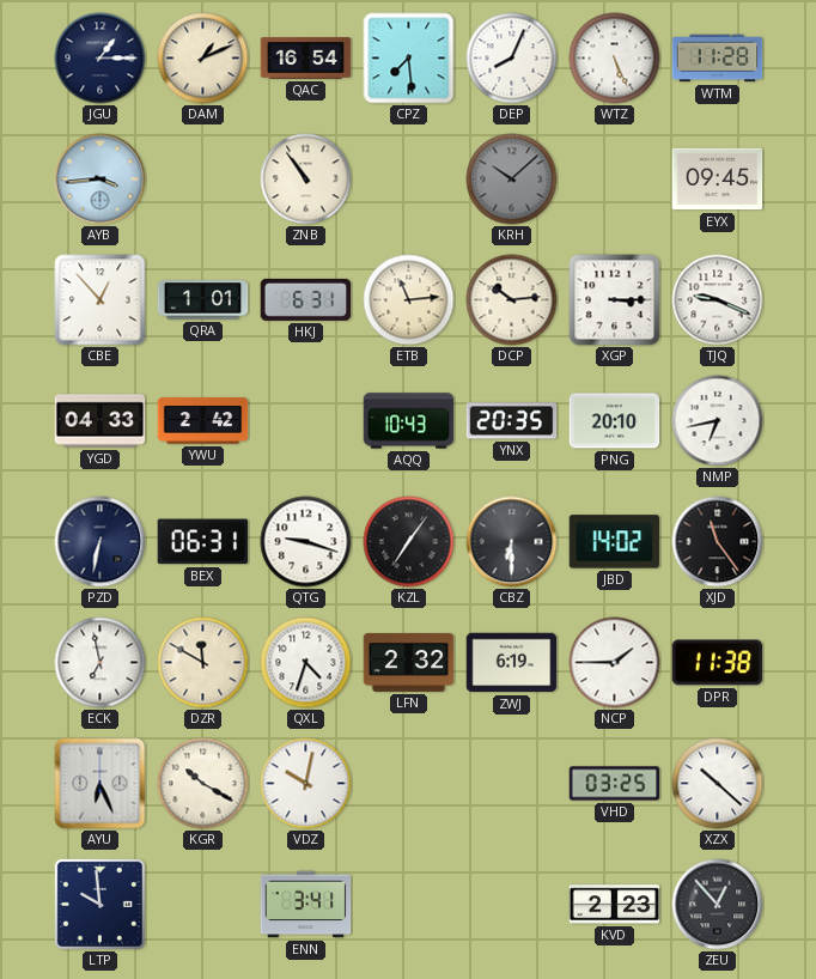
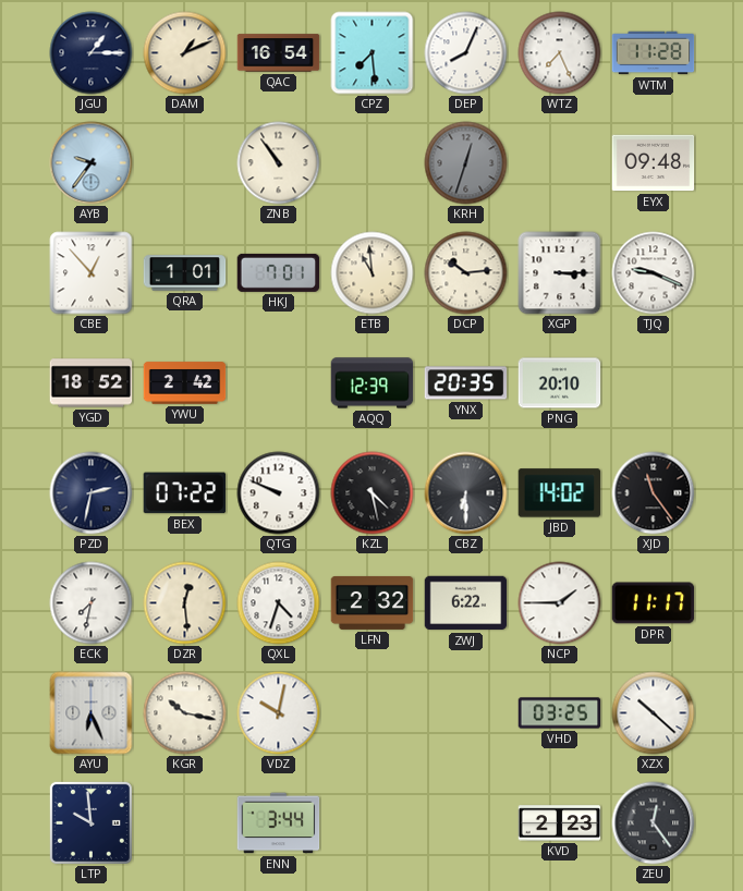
WTZ: 5:26 -> 7:26 (560, 53)
AYB: 3:44 -> 9:36 (92, 163)
KRH: 10:08 -> 12:33 (466, 163)
EYX: 09:45 -> 09:48 (654, 163)
HKJ: 6:31 -> 7:01 (279, 272)
ETB: 11:14 -> 10:59 (373, 273)
YGD: 04:33 -> 18:52 (92, 383)
AQQ: 10:43 -> 12:39 (373, 383)
NMP: 6:43 -> none (718, 421)
PZD: 6:32 -> 2:32 (92, 493)
BEX: 06:31 -> 07:22 (185, 493)
QTG: 9:18 -> 9:49 (279, 493)
KZL: 7:06 -> 4:28 (373, 493)
ECK: 6:58 -> 7:32 (92, 603)
DZR: 11:50 -> 12:29 (185, 603)
ZWJ: 6:19 -> 6:22 (466, 603)
DPR: 11:38 -> 11:17 (654, 603)
KGR: 10:20 -> 10:17 (185, 713)
ENN: 3:41 -> 3:44 (279, 823)
ZEU: 12:53 -> 12:24 (654, 823)
